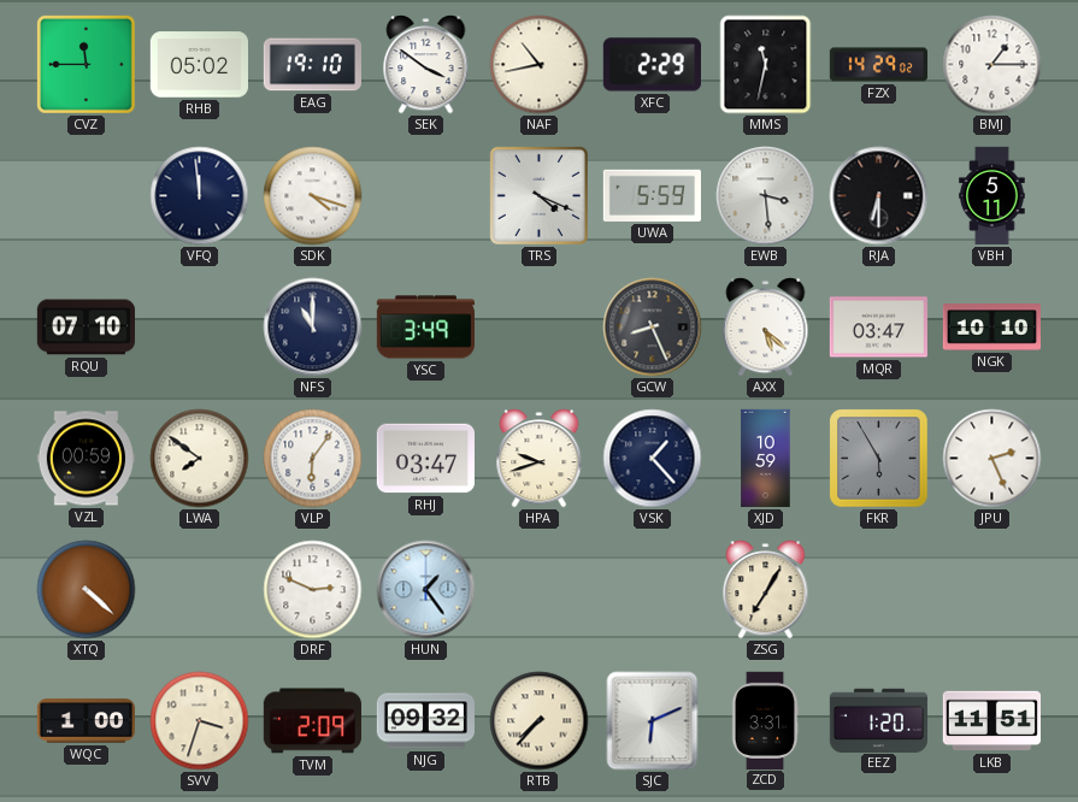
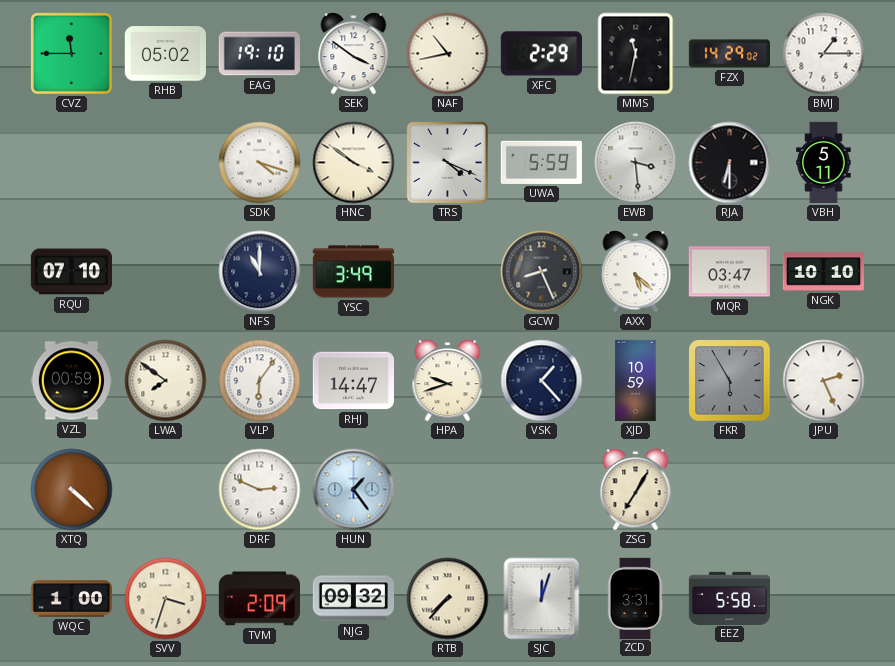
VFQ: 11:59 -> none (200, 196)
HNC: none -> 3:51 (354, 163)
RHJ: 03:47 -> 14:47 (353, 381)
SJC: 6:11 -> 12:03 (542, 599)
EEZ: 1:20 -> 5:58 (729, 598)
LKB: 11:51 -> none (991, 721)
